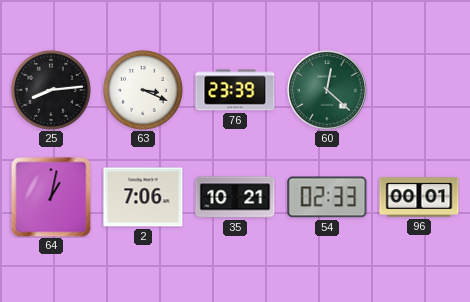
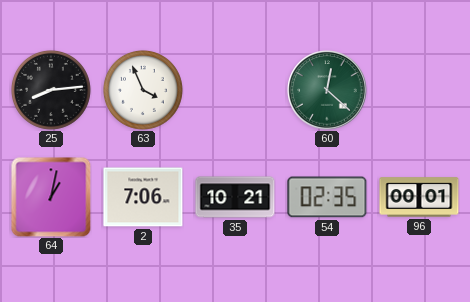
63: 3:19 -> 3:56 (143, 90)
76: 23:39 -> none (235, 90)
54: 02:33 -> 02:35 (327, 197)
